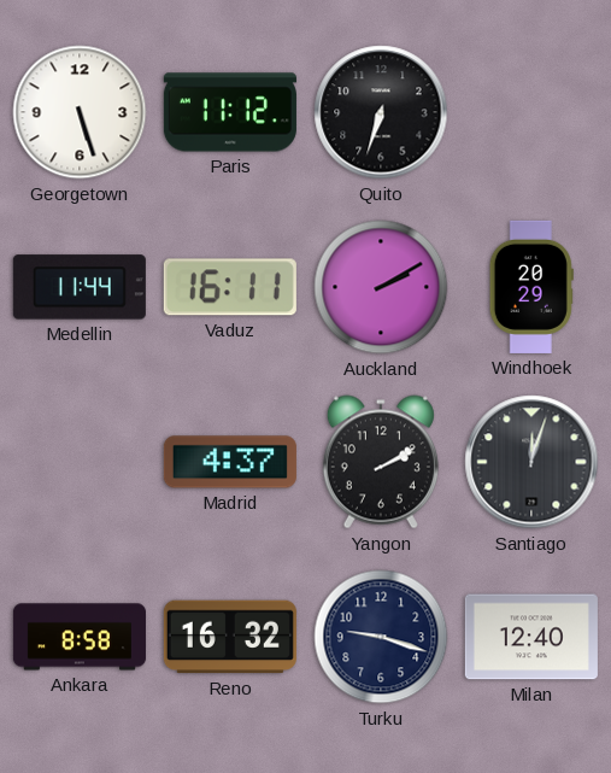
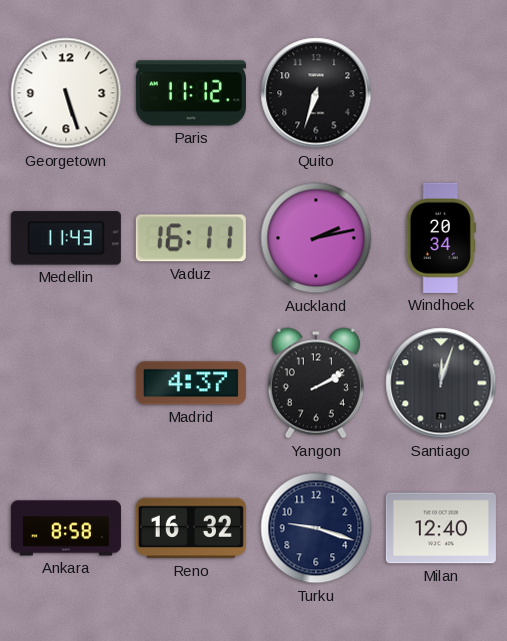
Medellin: 11:44 -> 11:43 (66, 238)
Auckland: 2:10 -> 2:13 (316, 238)
Windhoek: 20:29 -> 20:34 (441, 238)
